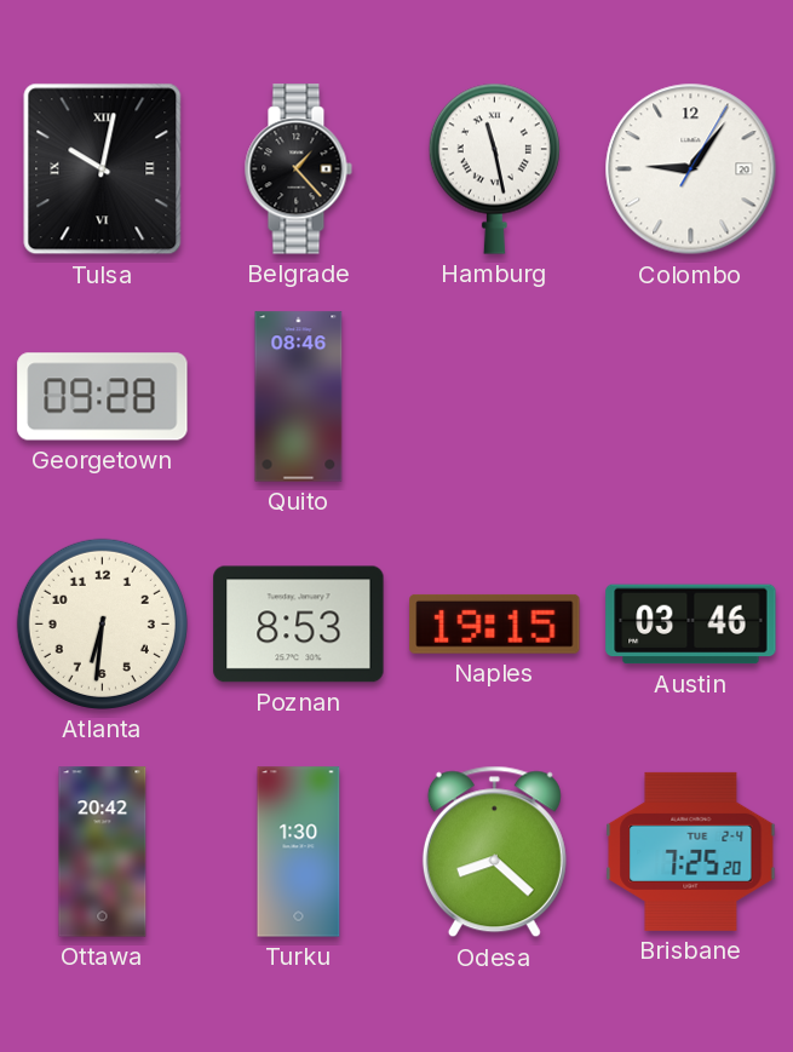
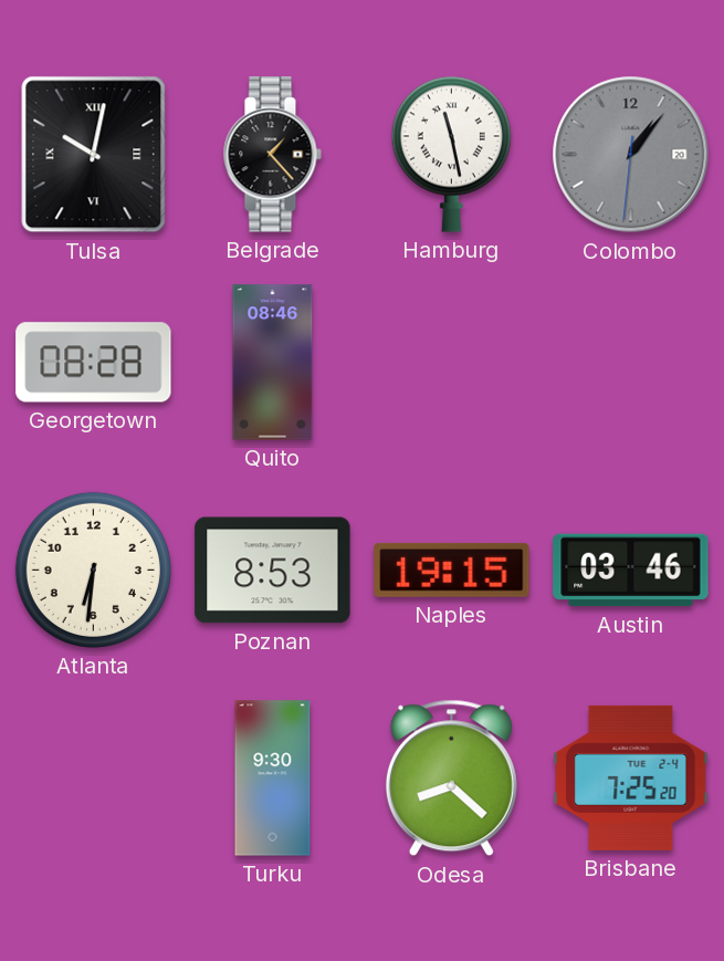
Colombo: 9:06 -> 1:06 (631, 155)
Colombo dial: white -> grey (631, 155)
Georgetown: 09:28 -> 08:28 (94, 363)
Ottawa: 20:42 -> none (103, 852)
Turku: 1:30 -> 9:30 (273, 779)
